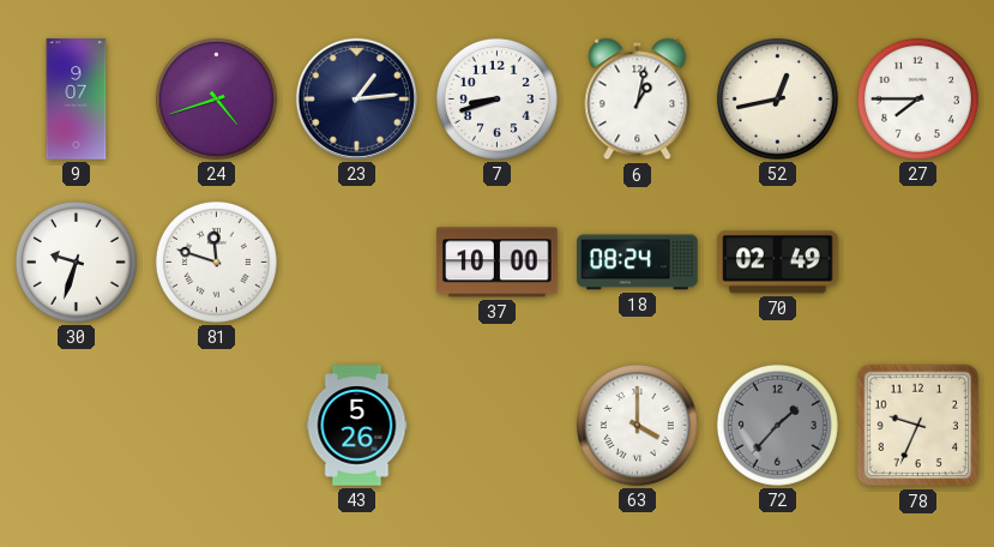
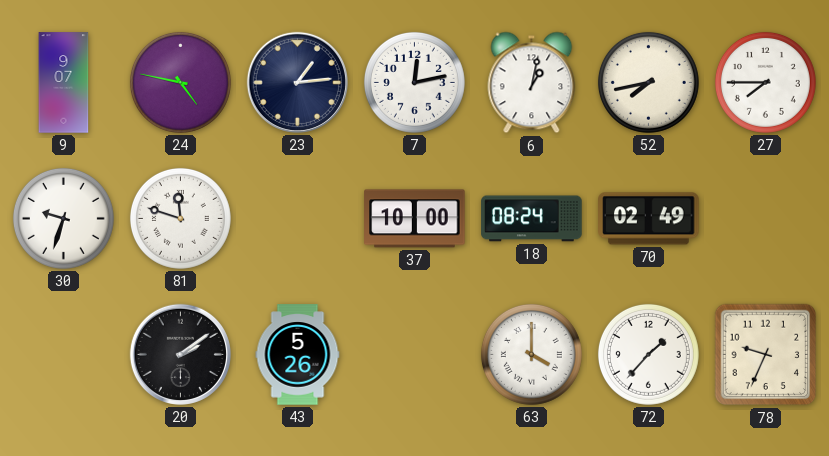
24: 4:42 -> 4:47 (180, 82)
7: 8:42 -> 12:13 (414, 82)
52: 12:43 -> 7:43 (648, 82)
20: none -> 2:09 (180, 354)
72 dial: grey -> white (648, 354)
